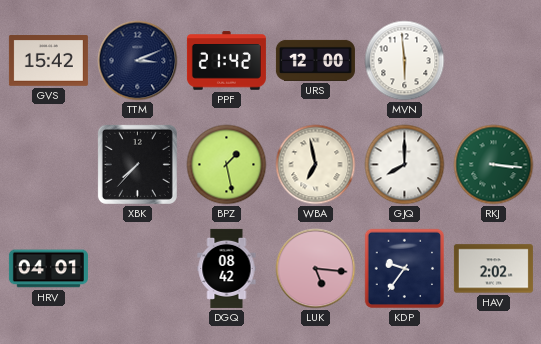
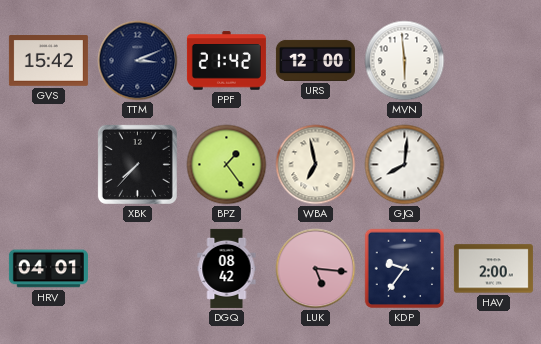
BPZ: 1:28 -> 1:24 (227, 165)
GJQ: 8:00 -> 8:01 (405, 165)
RKJ: 3:16 -> none (494, 165)
HAV: 2:02 -> 2:00 (493, 269)
